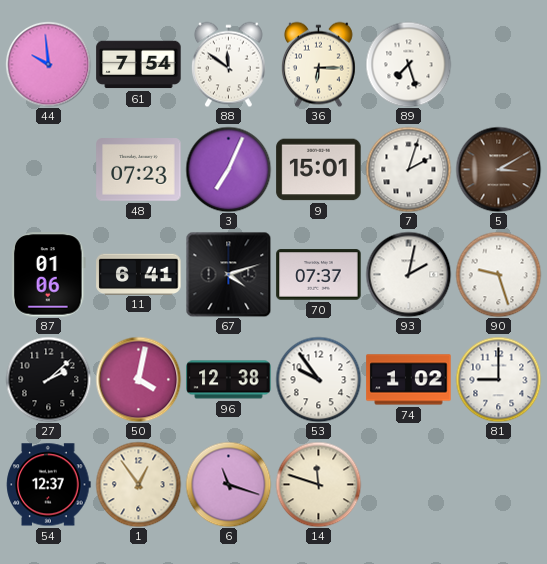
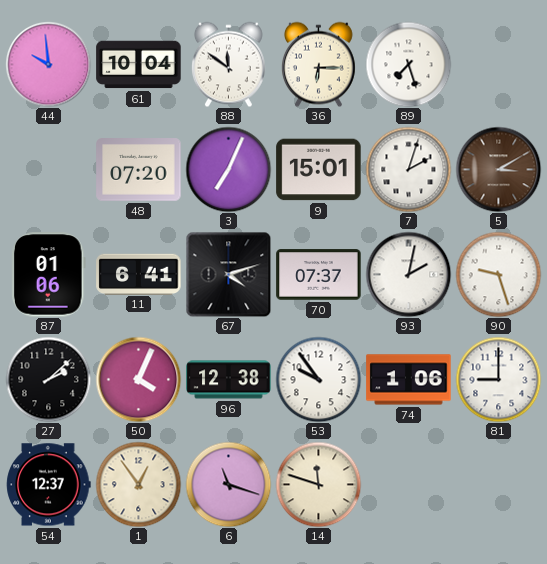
61: 7:54 -> 10:04 (139, 65)
48: 07:23 -> 07:20 (139, 170)
50: 4:02 -> 4:04 (138, 379)
74: 1:02 -> 1:06 (409, 380)
